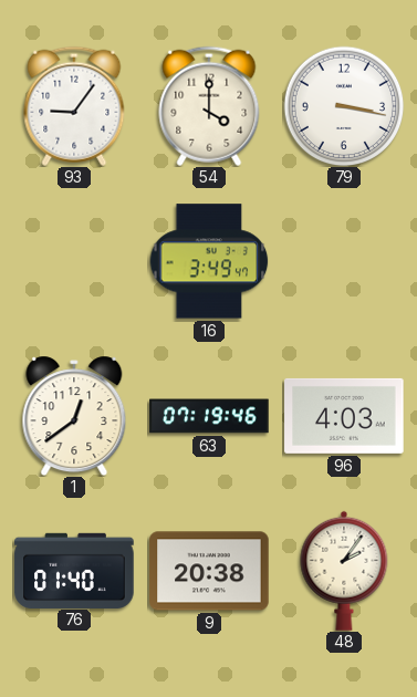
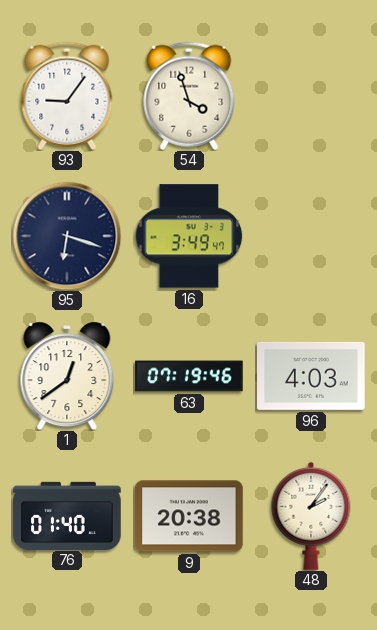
54: 4:00 -> 3:57 (189, 96)
79: 3:17 -> none (344, 106)
95: none -> 6:18 (67, 236)
